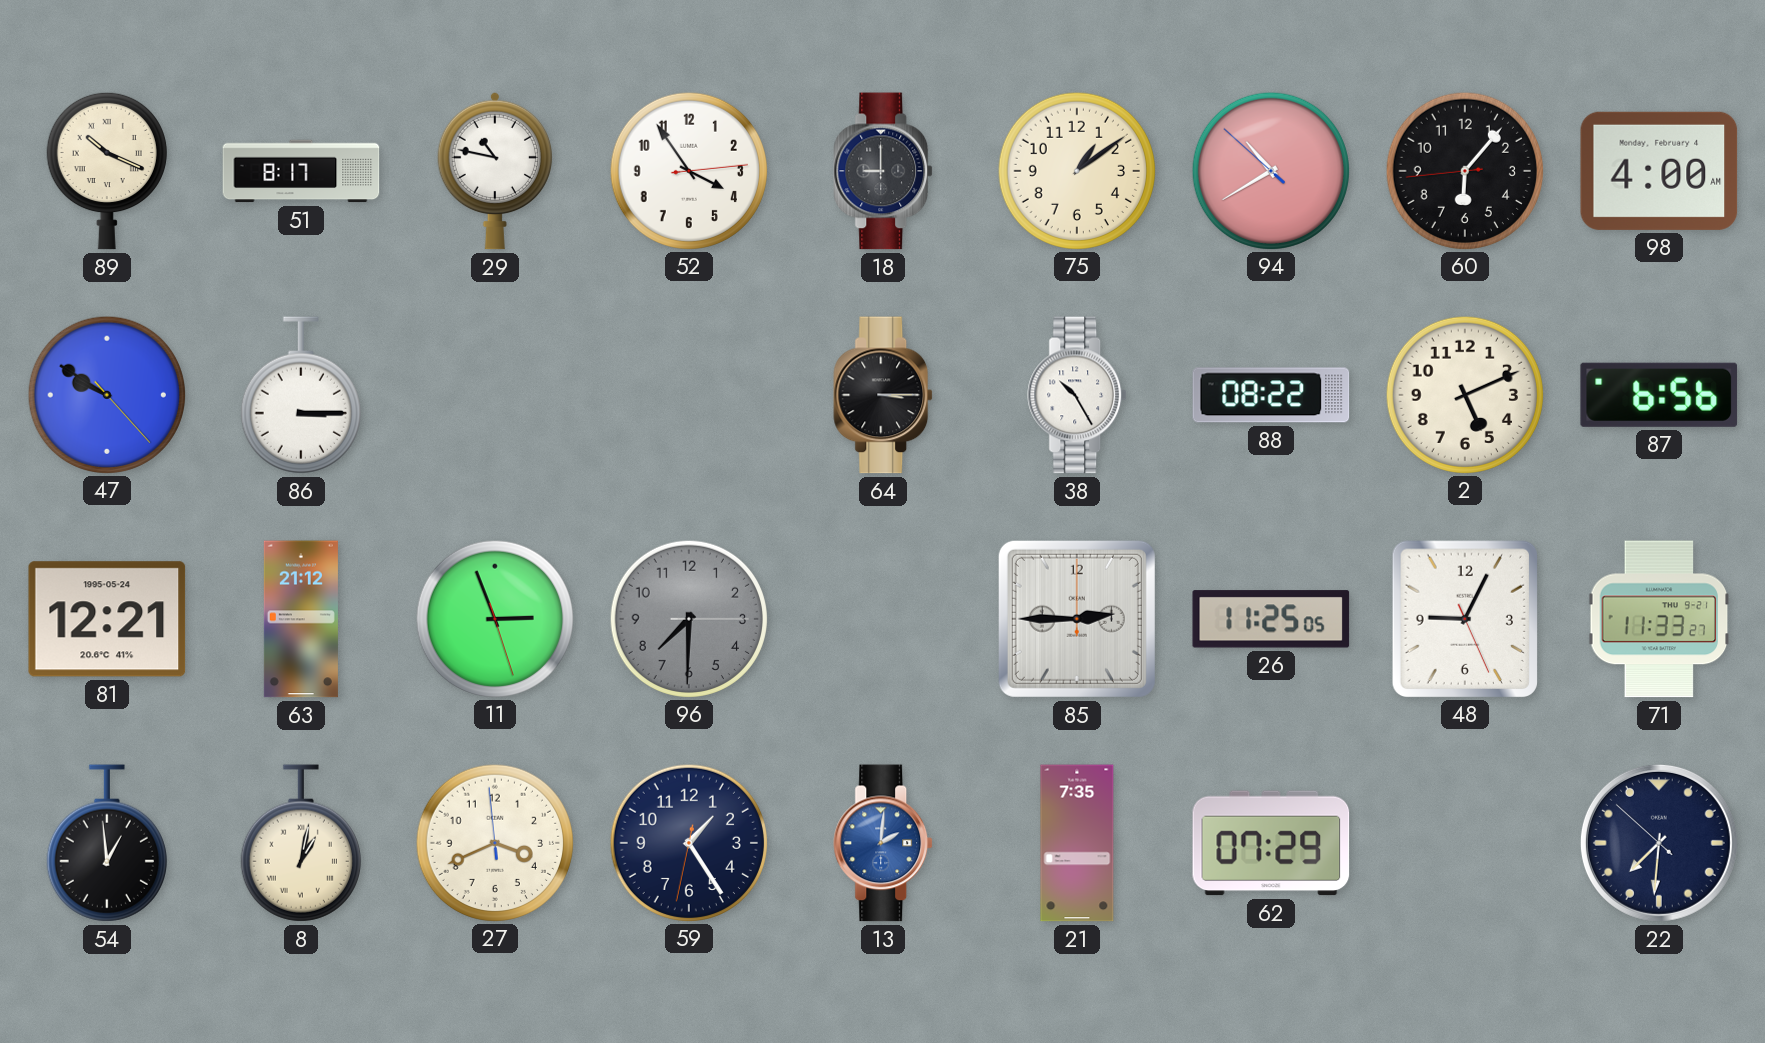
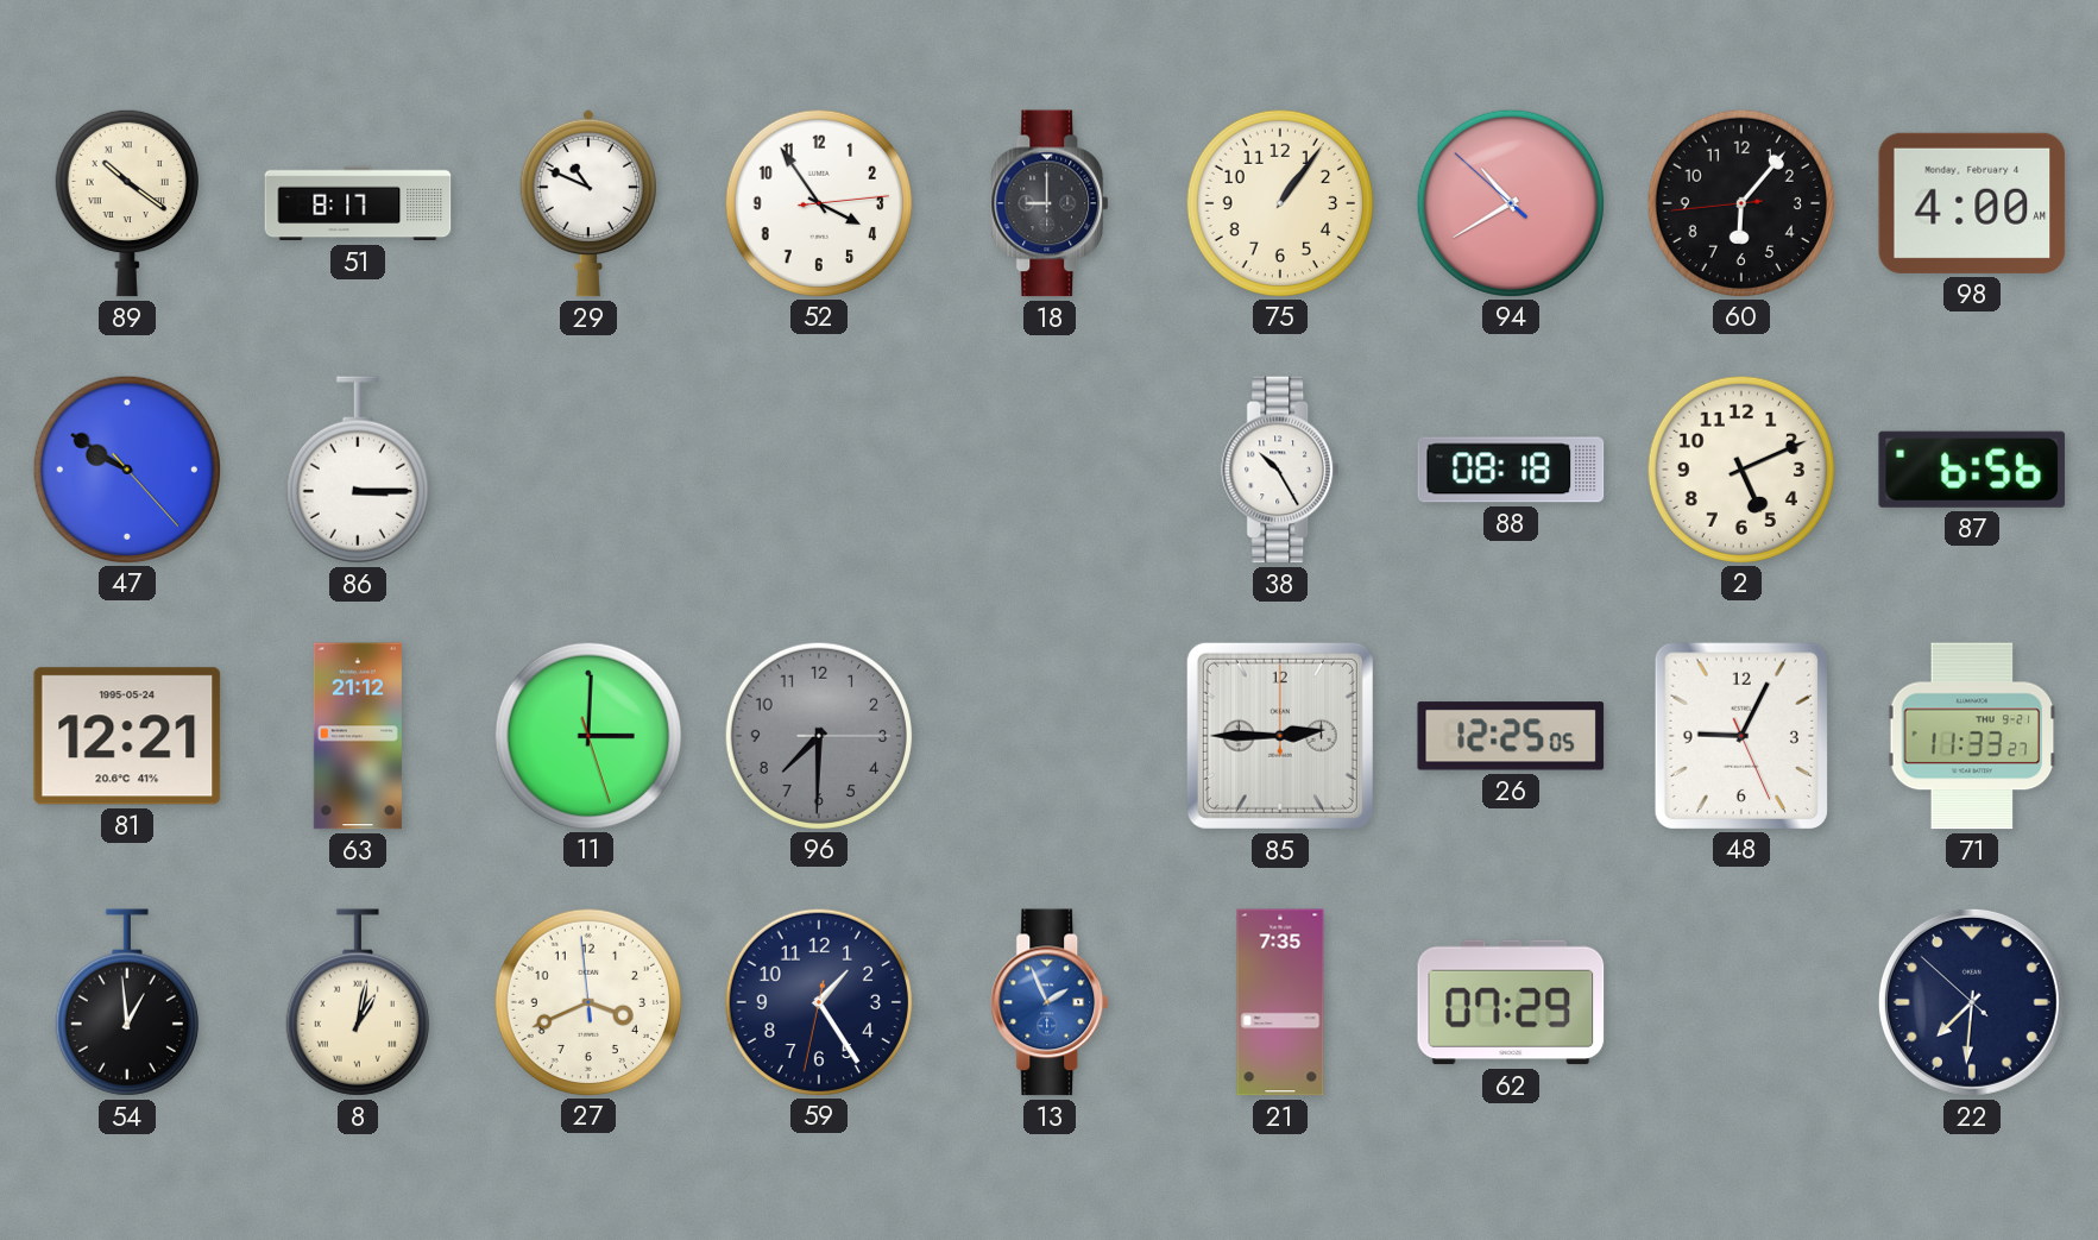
89: 10:19 -> 10:21 (127, 203)
29: 10:47 -> 10:49 (587, 203)
75: 1:09 -> 1:06 (1279, 202)
64: 3:15 -> none (884, 395)
88: 08:22 -> 08:18 (1511, 470)
11: 2:56 -> 3:00 (587, 735)
26: 11:25 -> 12:25 (1511, 736)
13: 2:01 -> 1:56 (1051, 1002)
